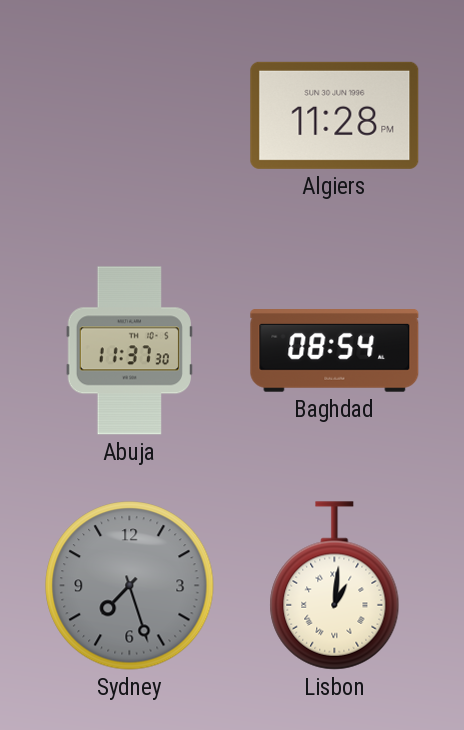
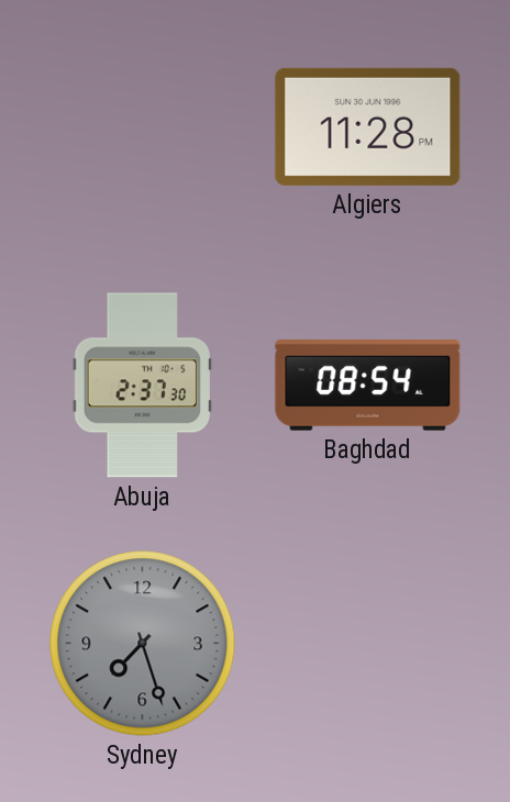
Abuja: 11:37 -> 2:37 (142, 386)
Lisbon: 1:01 -> none (335, 586)
